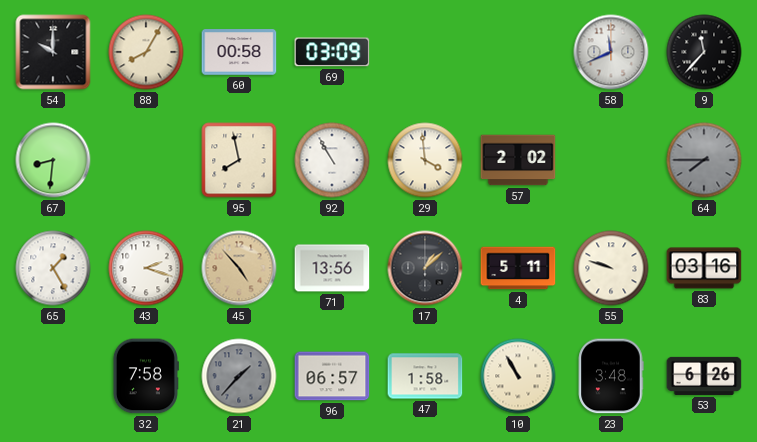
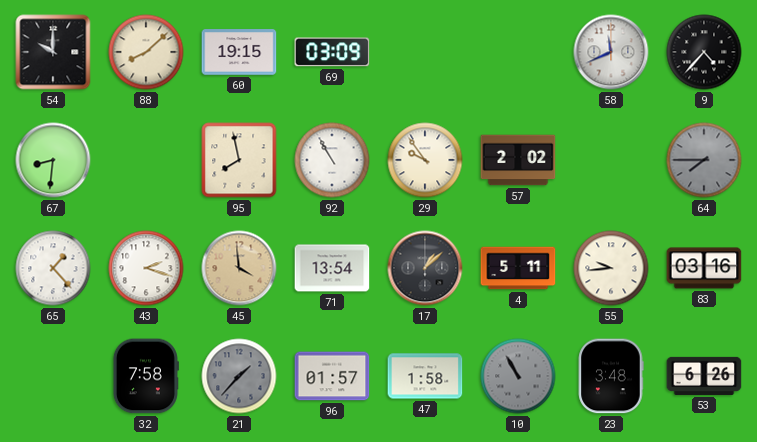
88: 8:05 -> 8:08 (146, 52)
60: 00:58 -> 19:15 (239, 52)
9: 11:37 -> 4:37 (704, 52)
29: 3:59 -> 9:54 (425, 160)
65: 1:25 -> 1:23 (53, 268)
45: 4:53 -> 3:59 (239, 268)
71: 13:56 -> 13:54 (332, 268)
55: 9:48 -> 9:44 (611, 268)
96: 06:57 -> 01:57 (332, 376)
10 dial: cream -> grey (518, 376)
